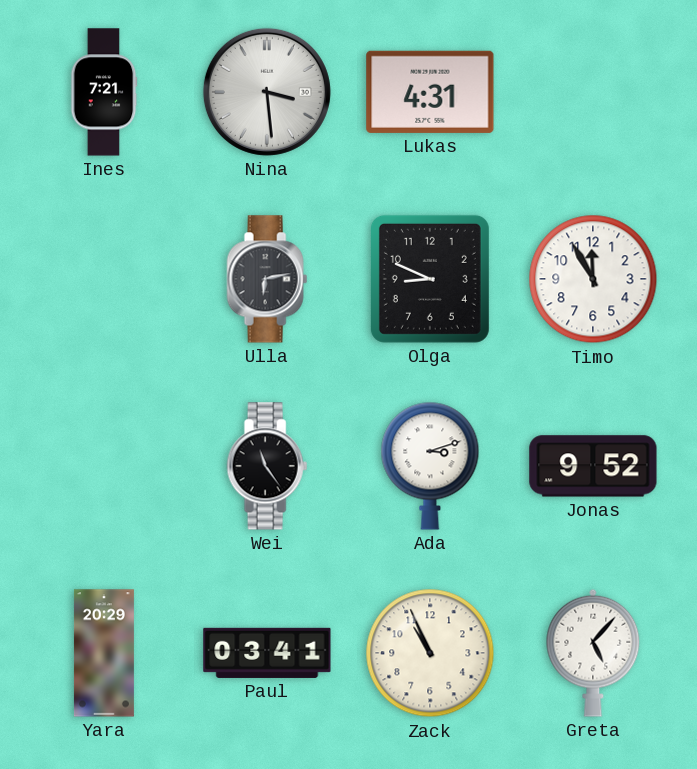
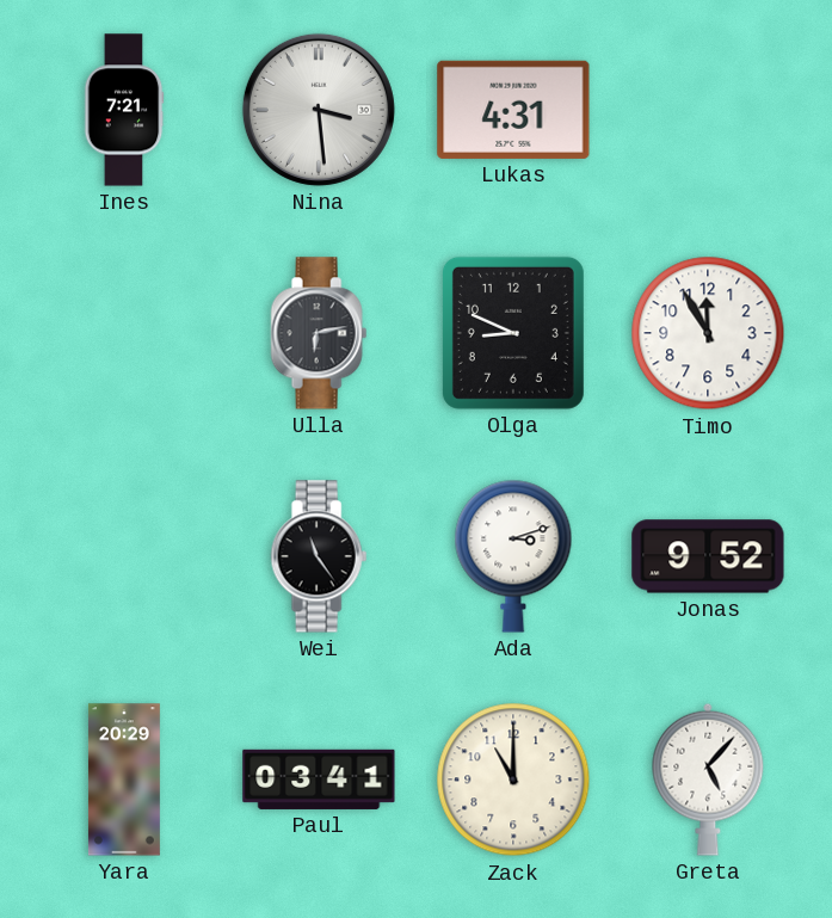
Zack: 10:56 -> 11:00 (513, 780)
